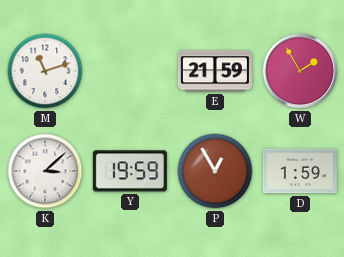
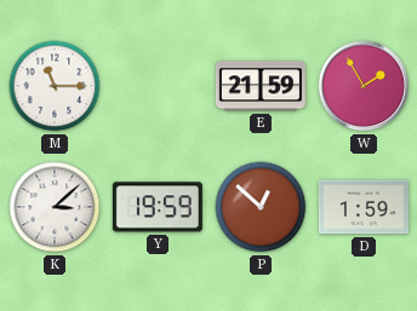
M: 11:12 -> 11:15 (55, 86)
P: 12:55 -> 12:52 (261, 207)
